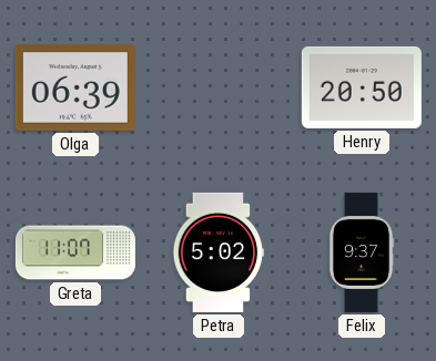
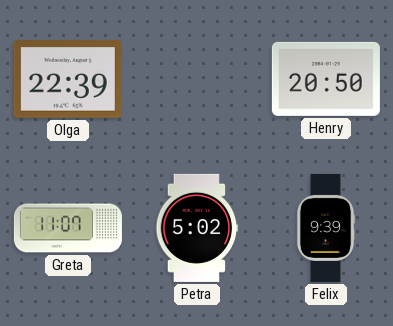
Olga: 06:39 -> 22:39 (68, 79)
Felix: 9:37 -> 9:39 (326, 228)
